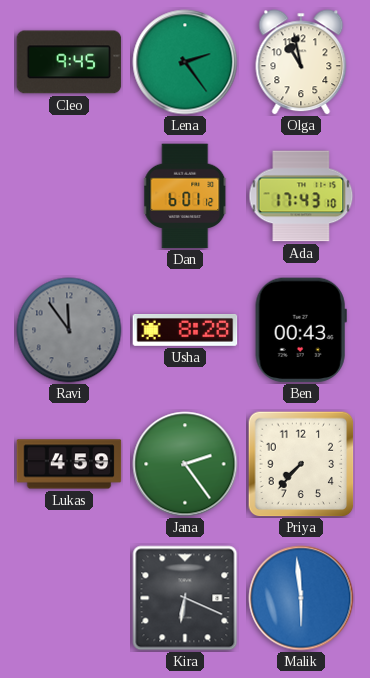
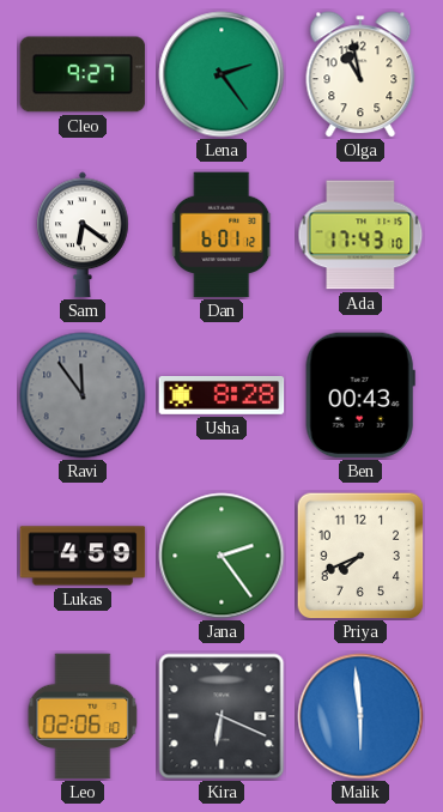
Cleo: 9:45 -> 9:27 (83, 74)
Sam: none -> 6:21 (83, 235)
Priya: 7:37 -> 7:41 (360, 556)
Leo: none -> 02:06 (83, 716)
